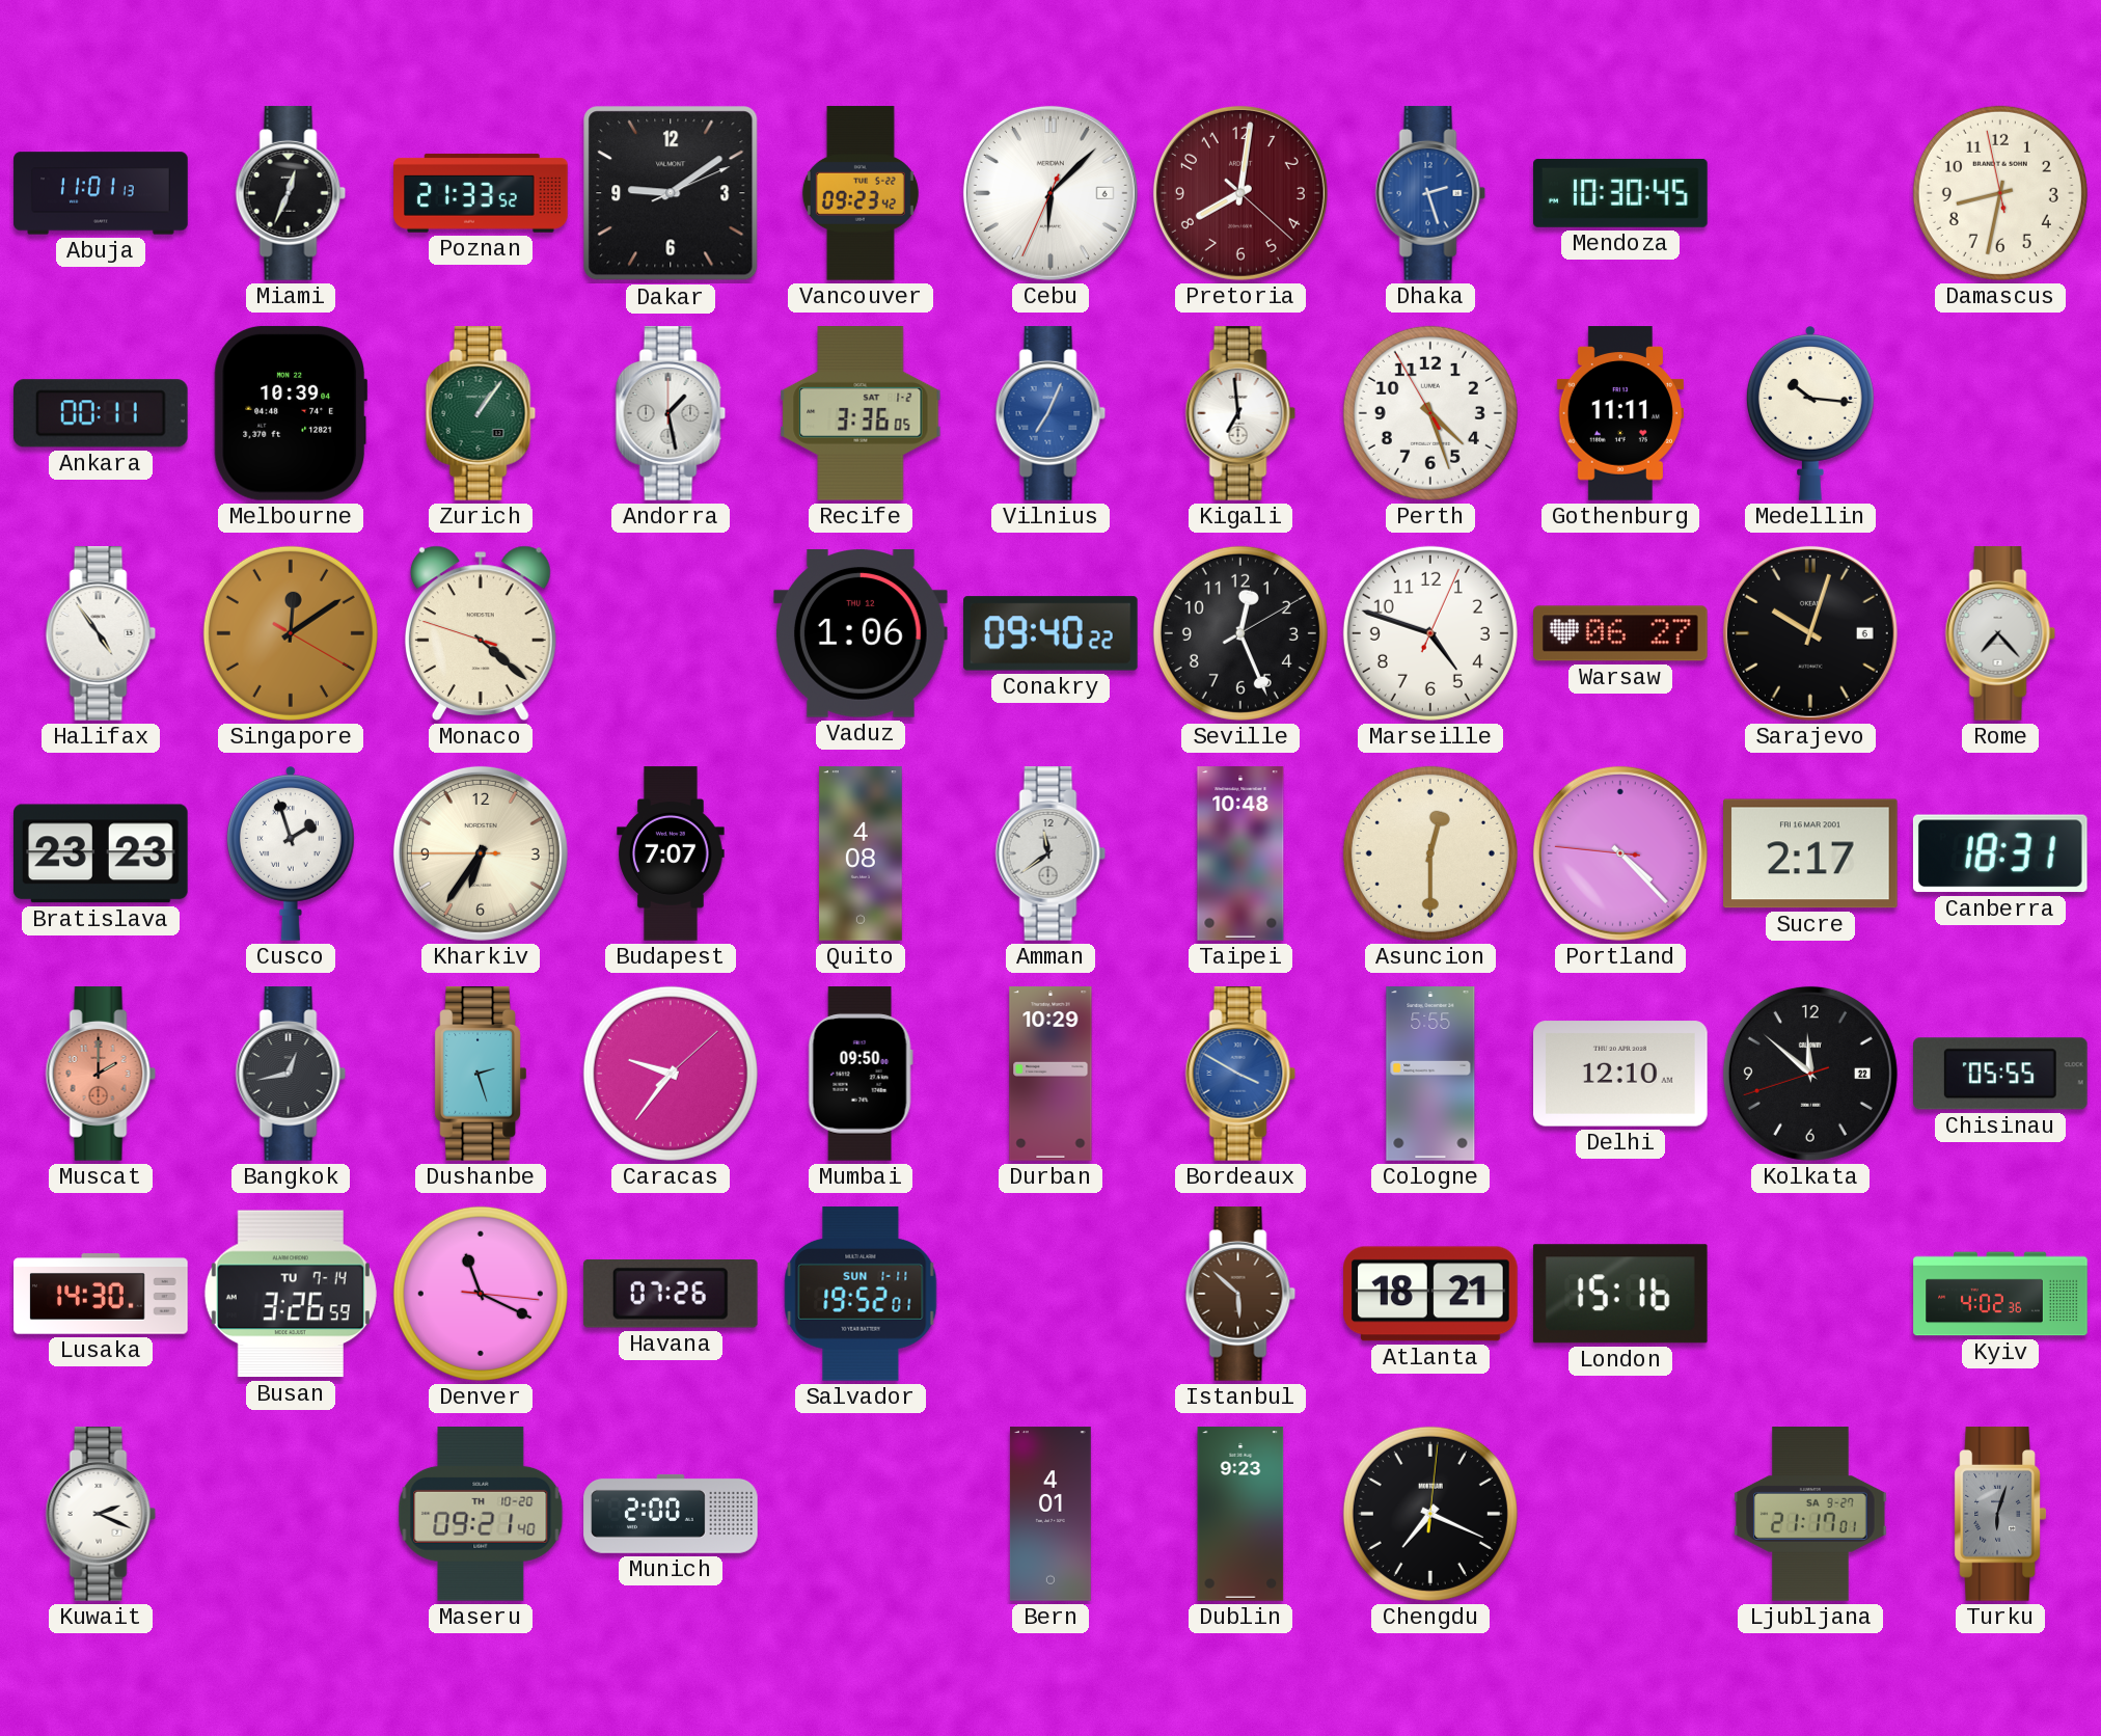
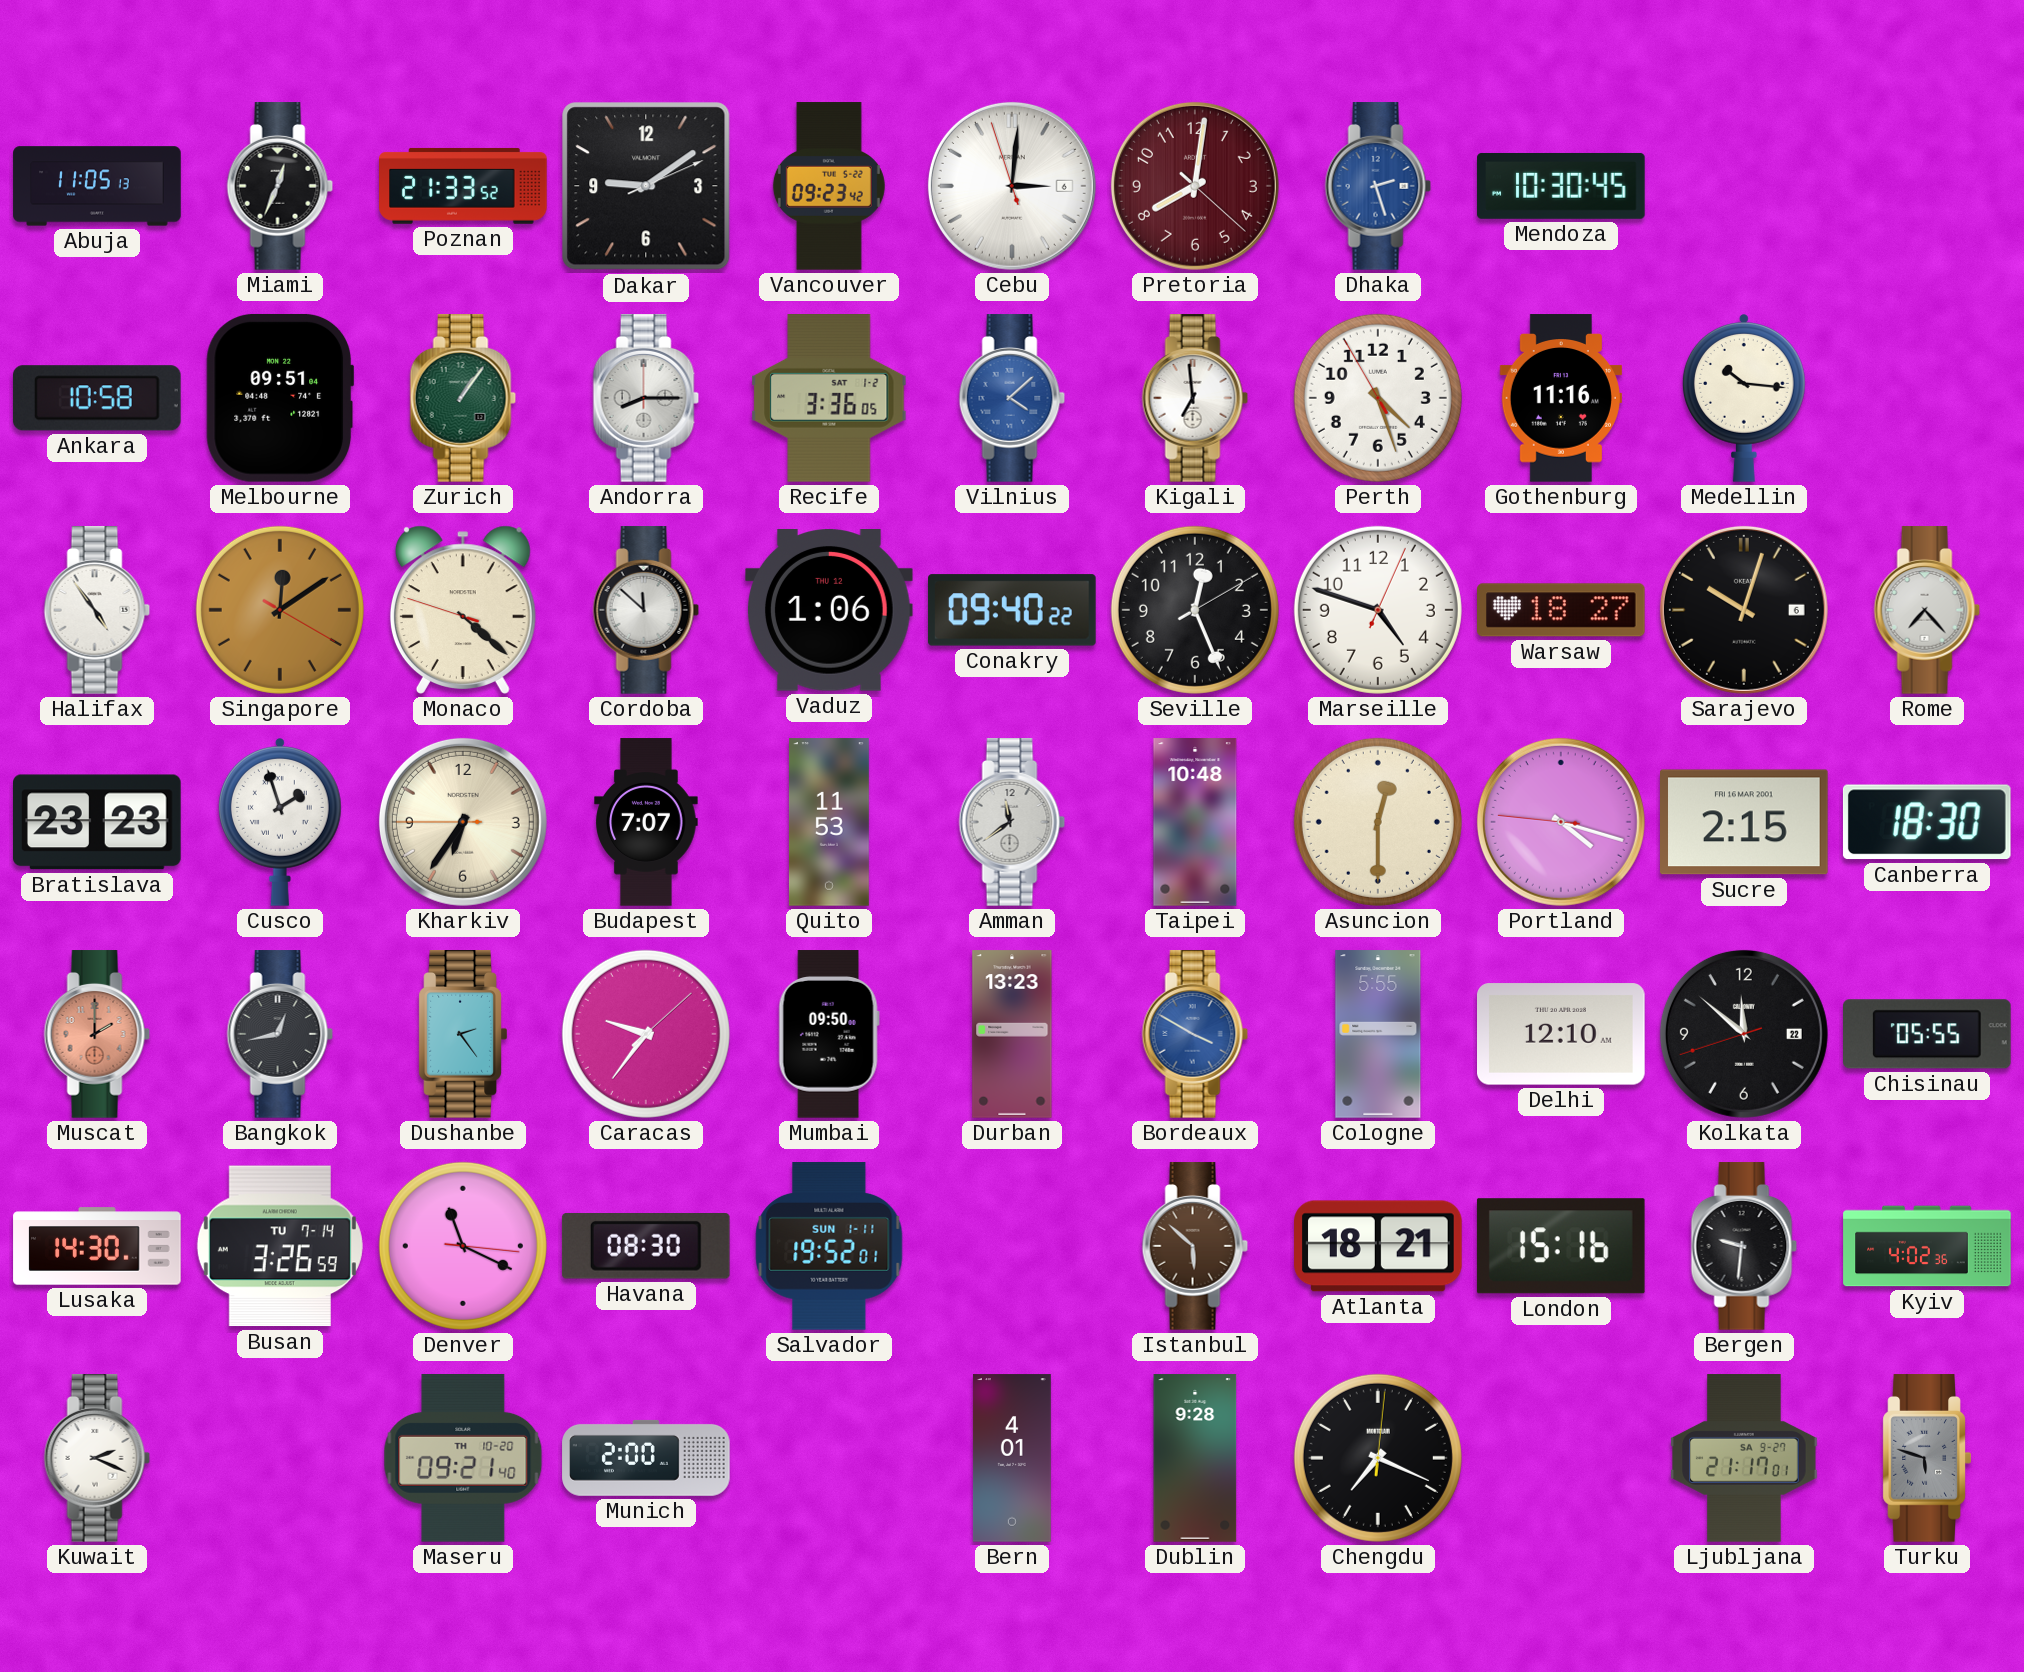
Abuja: 11:01 -> 11:05 (97, 186)
Cebu: 6:07 -> 3:00 (1012, 186)
Damascus: 8:31 -> none (2000, 193)
Ankara: 00:11 -> 10:58 (97, 398)
Melbourne: 10:39 -> 09:51 (279, 398)
Andorra: 1:28 -> 8:15 (646, 398)
Vilnius: 7:04 -> 4:08 (1012, 398)
Gothenburg: 11:11 -> 11:16 (1561, 398)
Cordoba: none -> 11:52 (646, 610)
Warsaw: 06:27 -> 18:27 (1562, 610)
Quito: 4:08 -> 11:53 (829, 822)
Portland: 4:22 -> 4:17 (1561, 822)
Sucre: 2:17 -> 2:15 (1745, 822)
Canberra: 18:31 -> 18:30 (1927, 822)
Dushanbe: 2:27 -> 2:24 (463, 1034)
Durban: 10:29 -> 13:23 (1012, 1034)
Havana: 07:26 -> 08:30 (646, 1247)
Bergen: none -> 9:31 (1744, 1246)
Dublin: 9:23 -> 9:28 (1195, 1458)
Turku: 6:03 -> 5:48 (1927, 1458)
